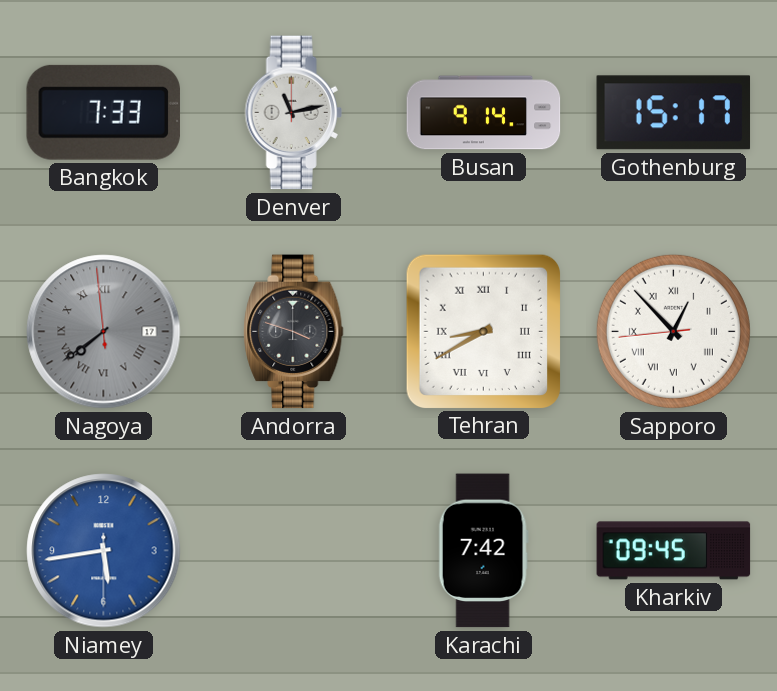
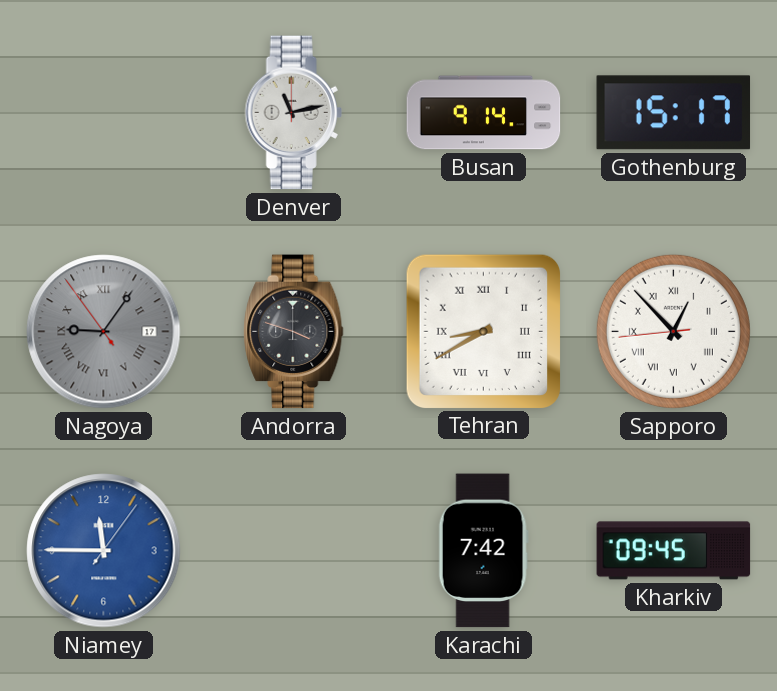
Bangkok: 7:33 -> none (103, 112)
Nagoya: 7:38 -> 9:05 (104, 332)
Niamey: 5:43 -> 11:45 (104, 551)
